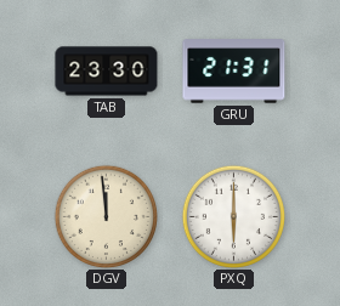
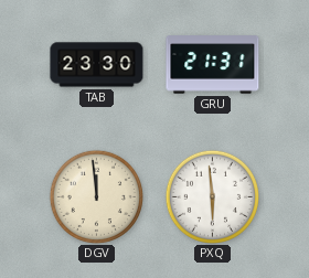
PXQ: 6:00 -> 5:59 (212, 196)
